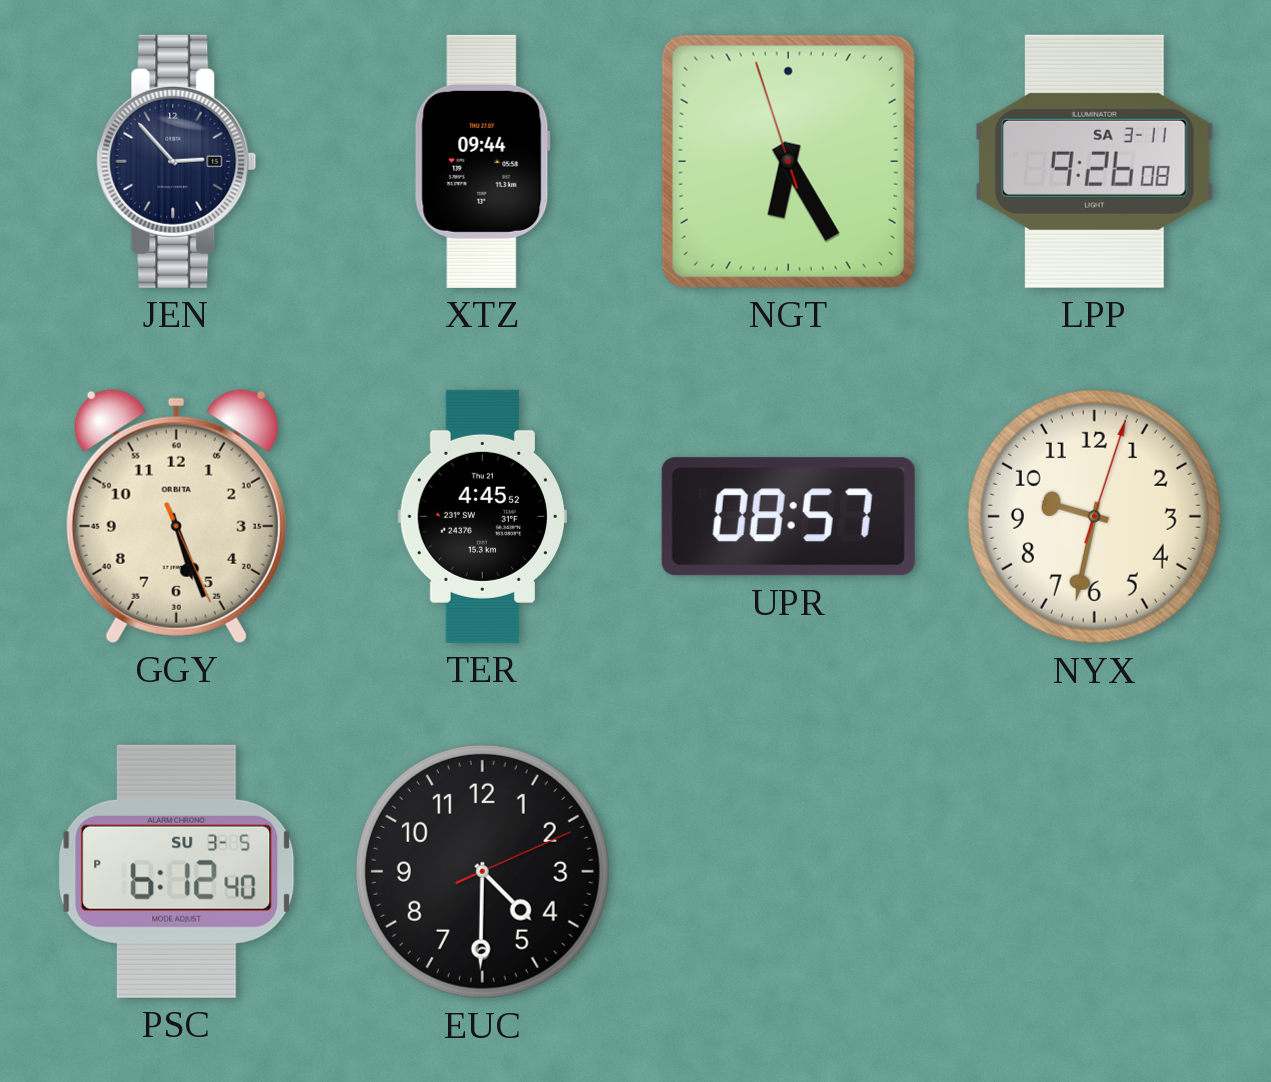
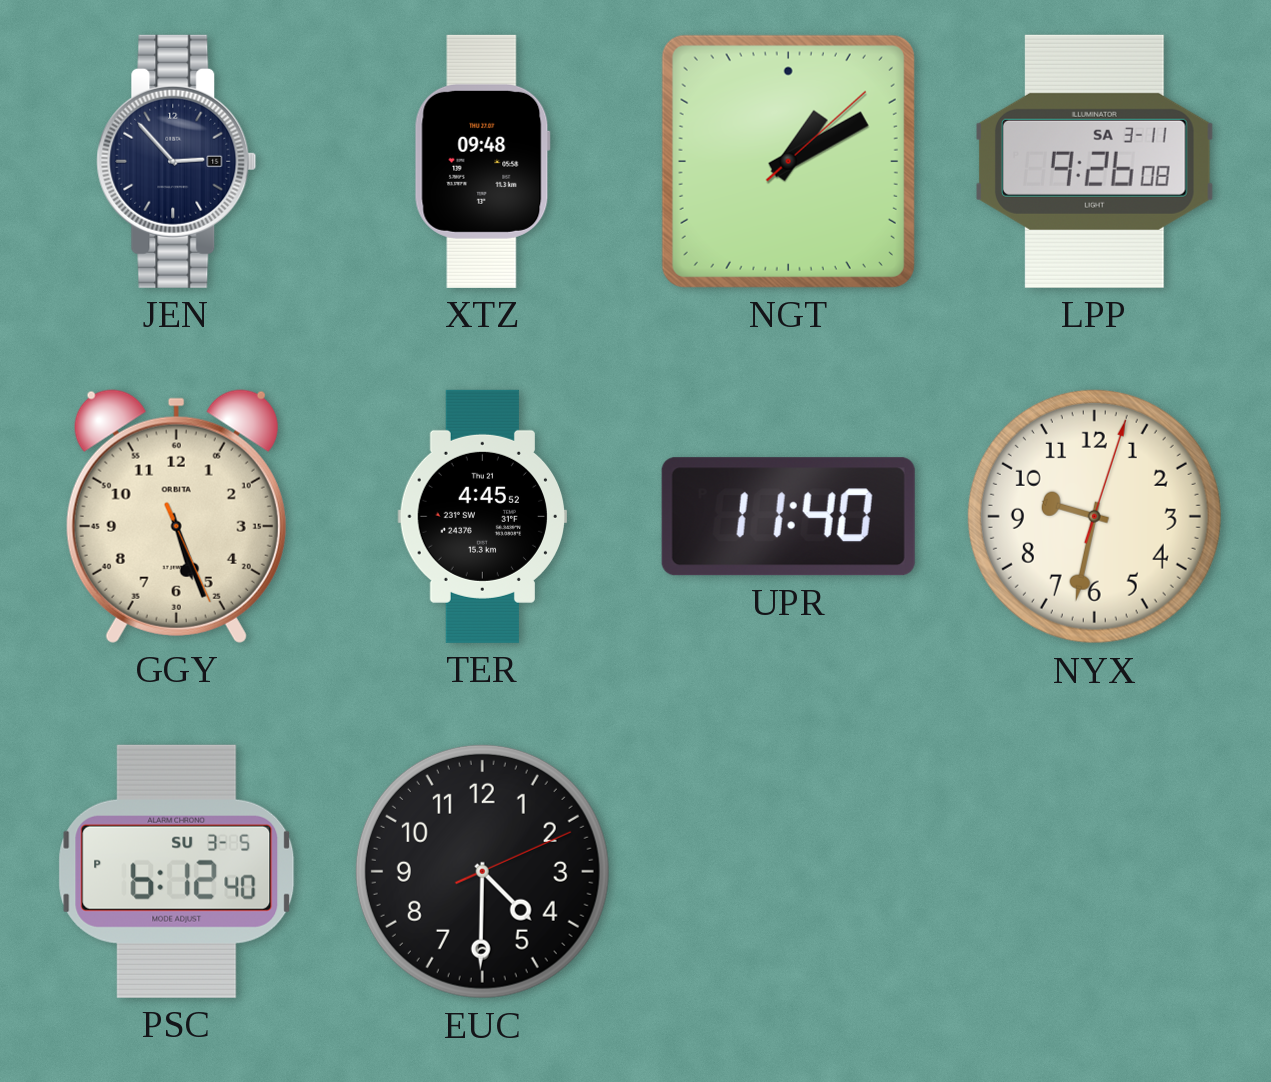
XTZ: 09:44 -> 09:48 (482, 161)
NGT: 6:24 -> 1:10 (788, 161)
UPR: 08:57 -> 11:40 (788, 517)
